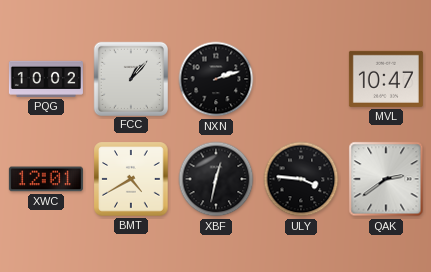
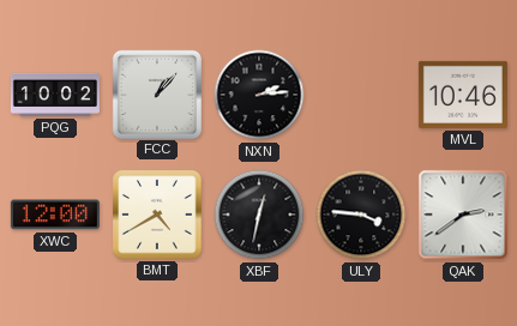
NXN: 2:12 -> 2:14 (259, 95)
MVL: 10:47 -> 10:46 (463, 95)
XWC: 12:01 -> 12:00 (55, 215)
